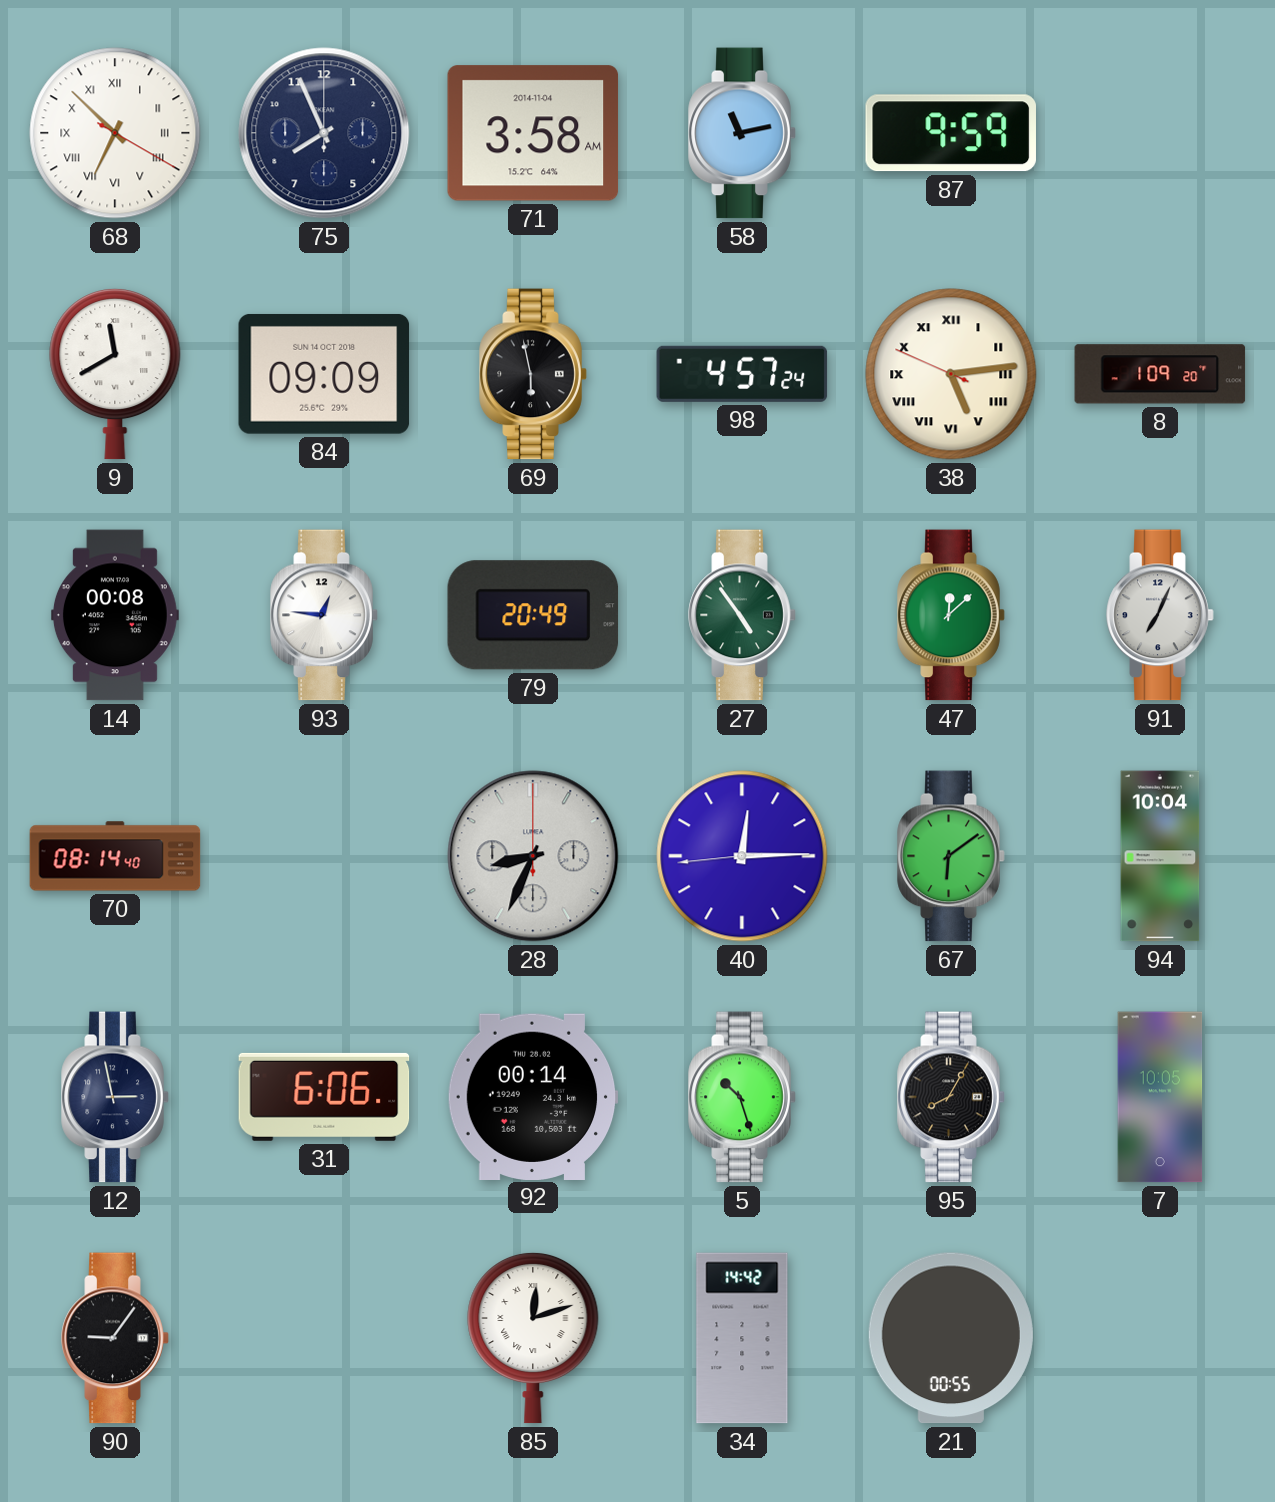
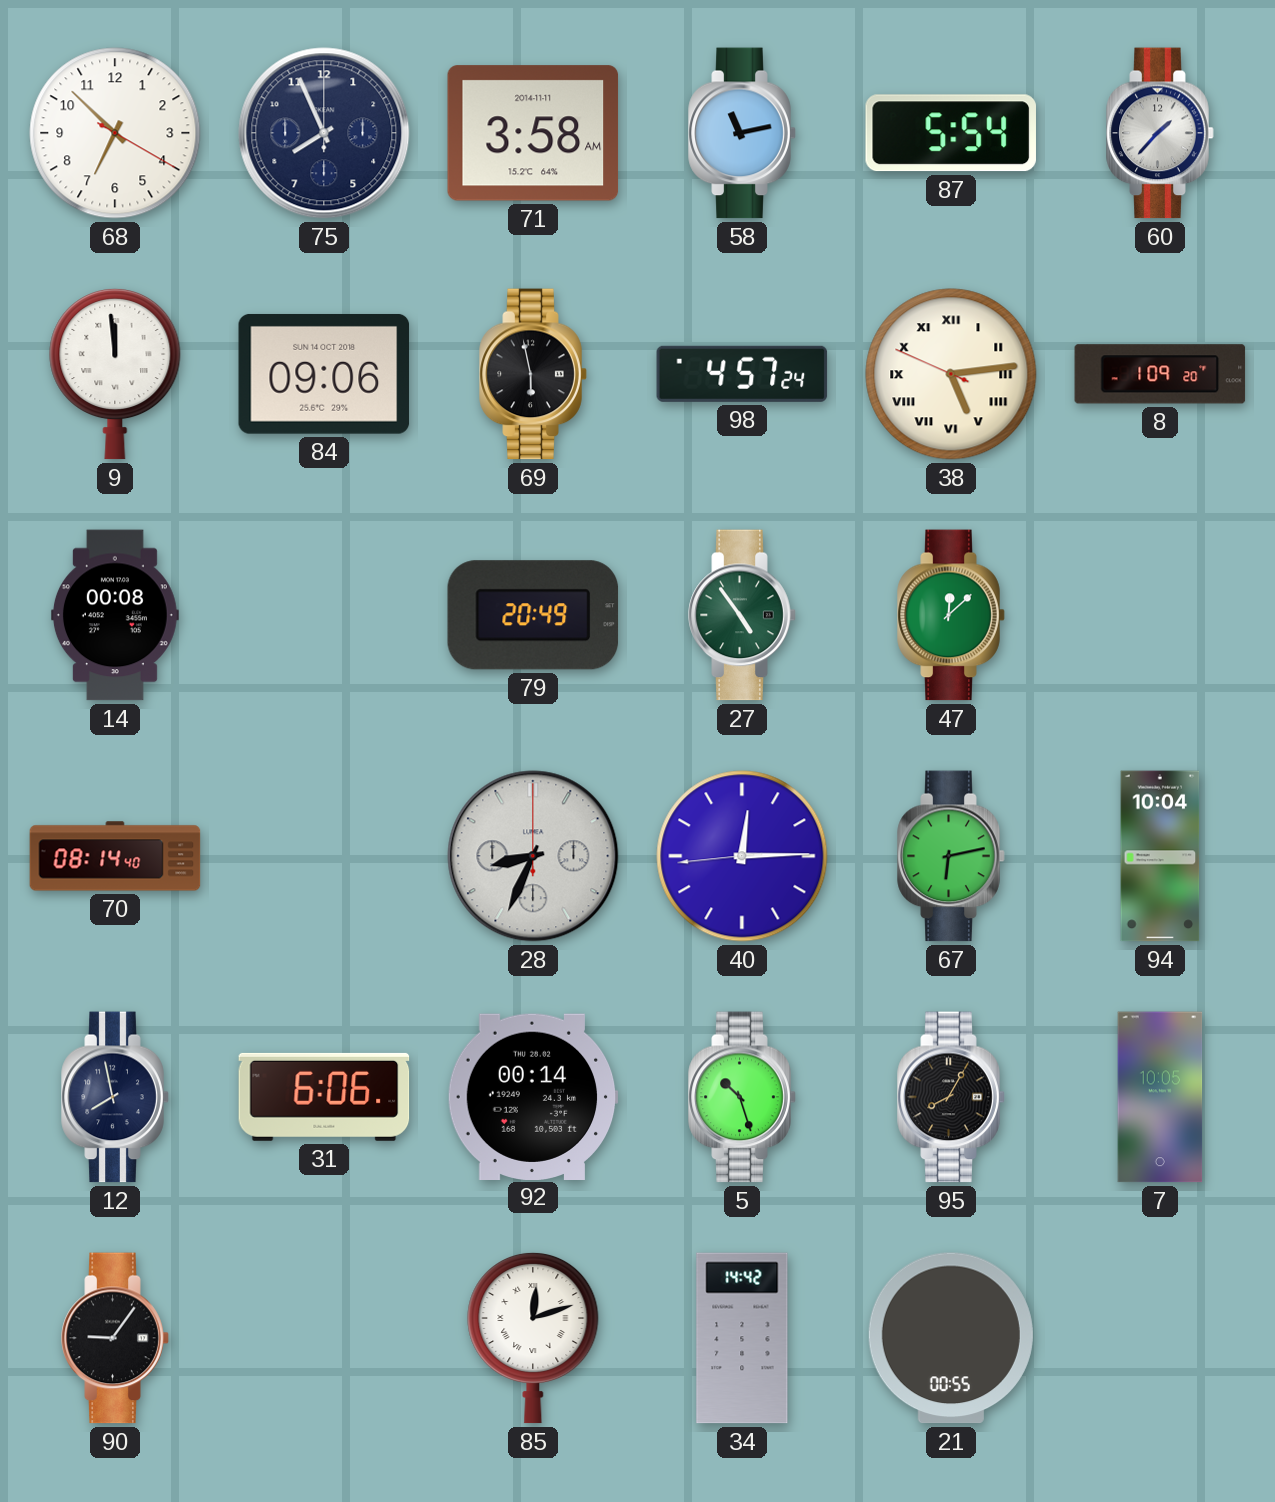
68 numerals: Roman -> Arabic (115, 133)
71 date: 2014-11-04 -> 2014-11-11 (533, 133)
87: 9:59 -> 5:54 (951, 133)
60: none -> 1:37 (1160, 133)
9: 11:40 -> 11:59 (115, 374)
84: 09:09 -> 09:06 (324, 374)
93: 12:46 -> none (324, 615)
91: 7:04 -> none (1160, 615)
67: 6:09 -> 6:13 (951, 856)
12: 2:58 -> 7:58 (115, 1097)
